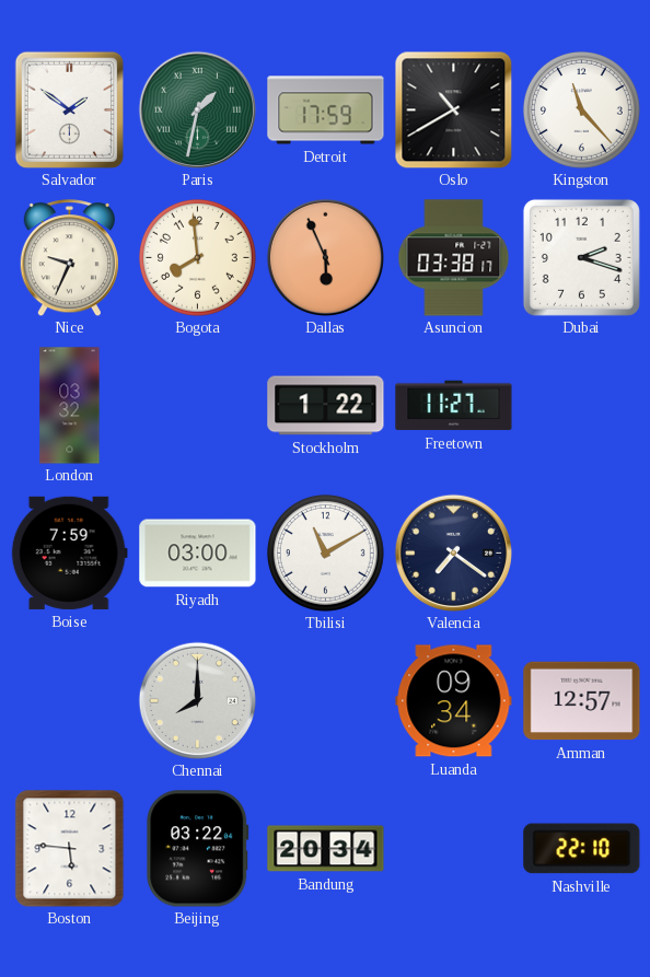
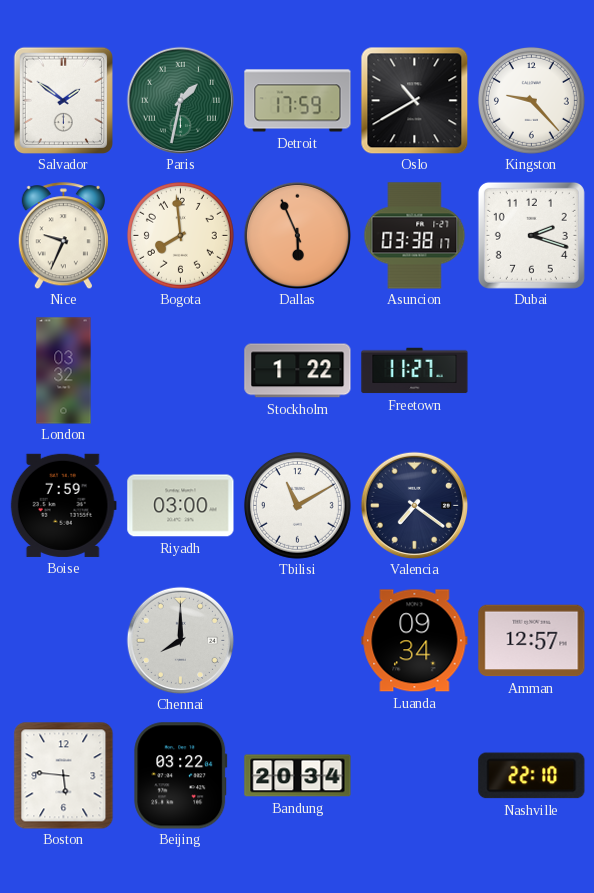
Kingston: 11:23 -> 9:23 (531, 100)
